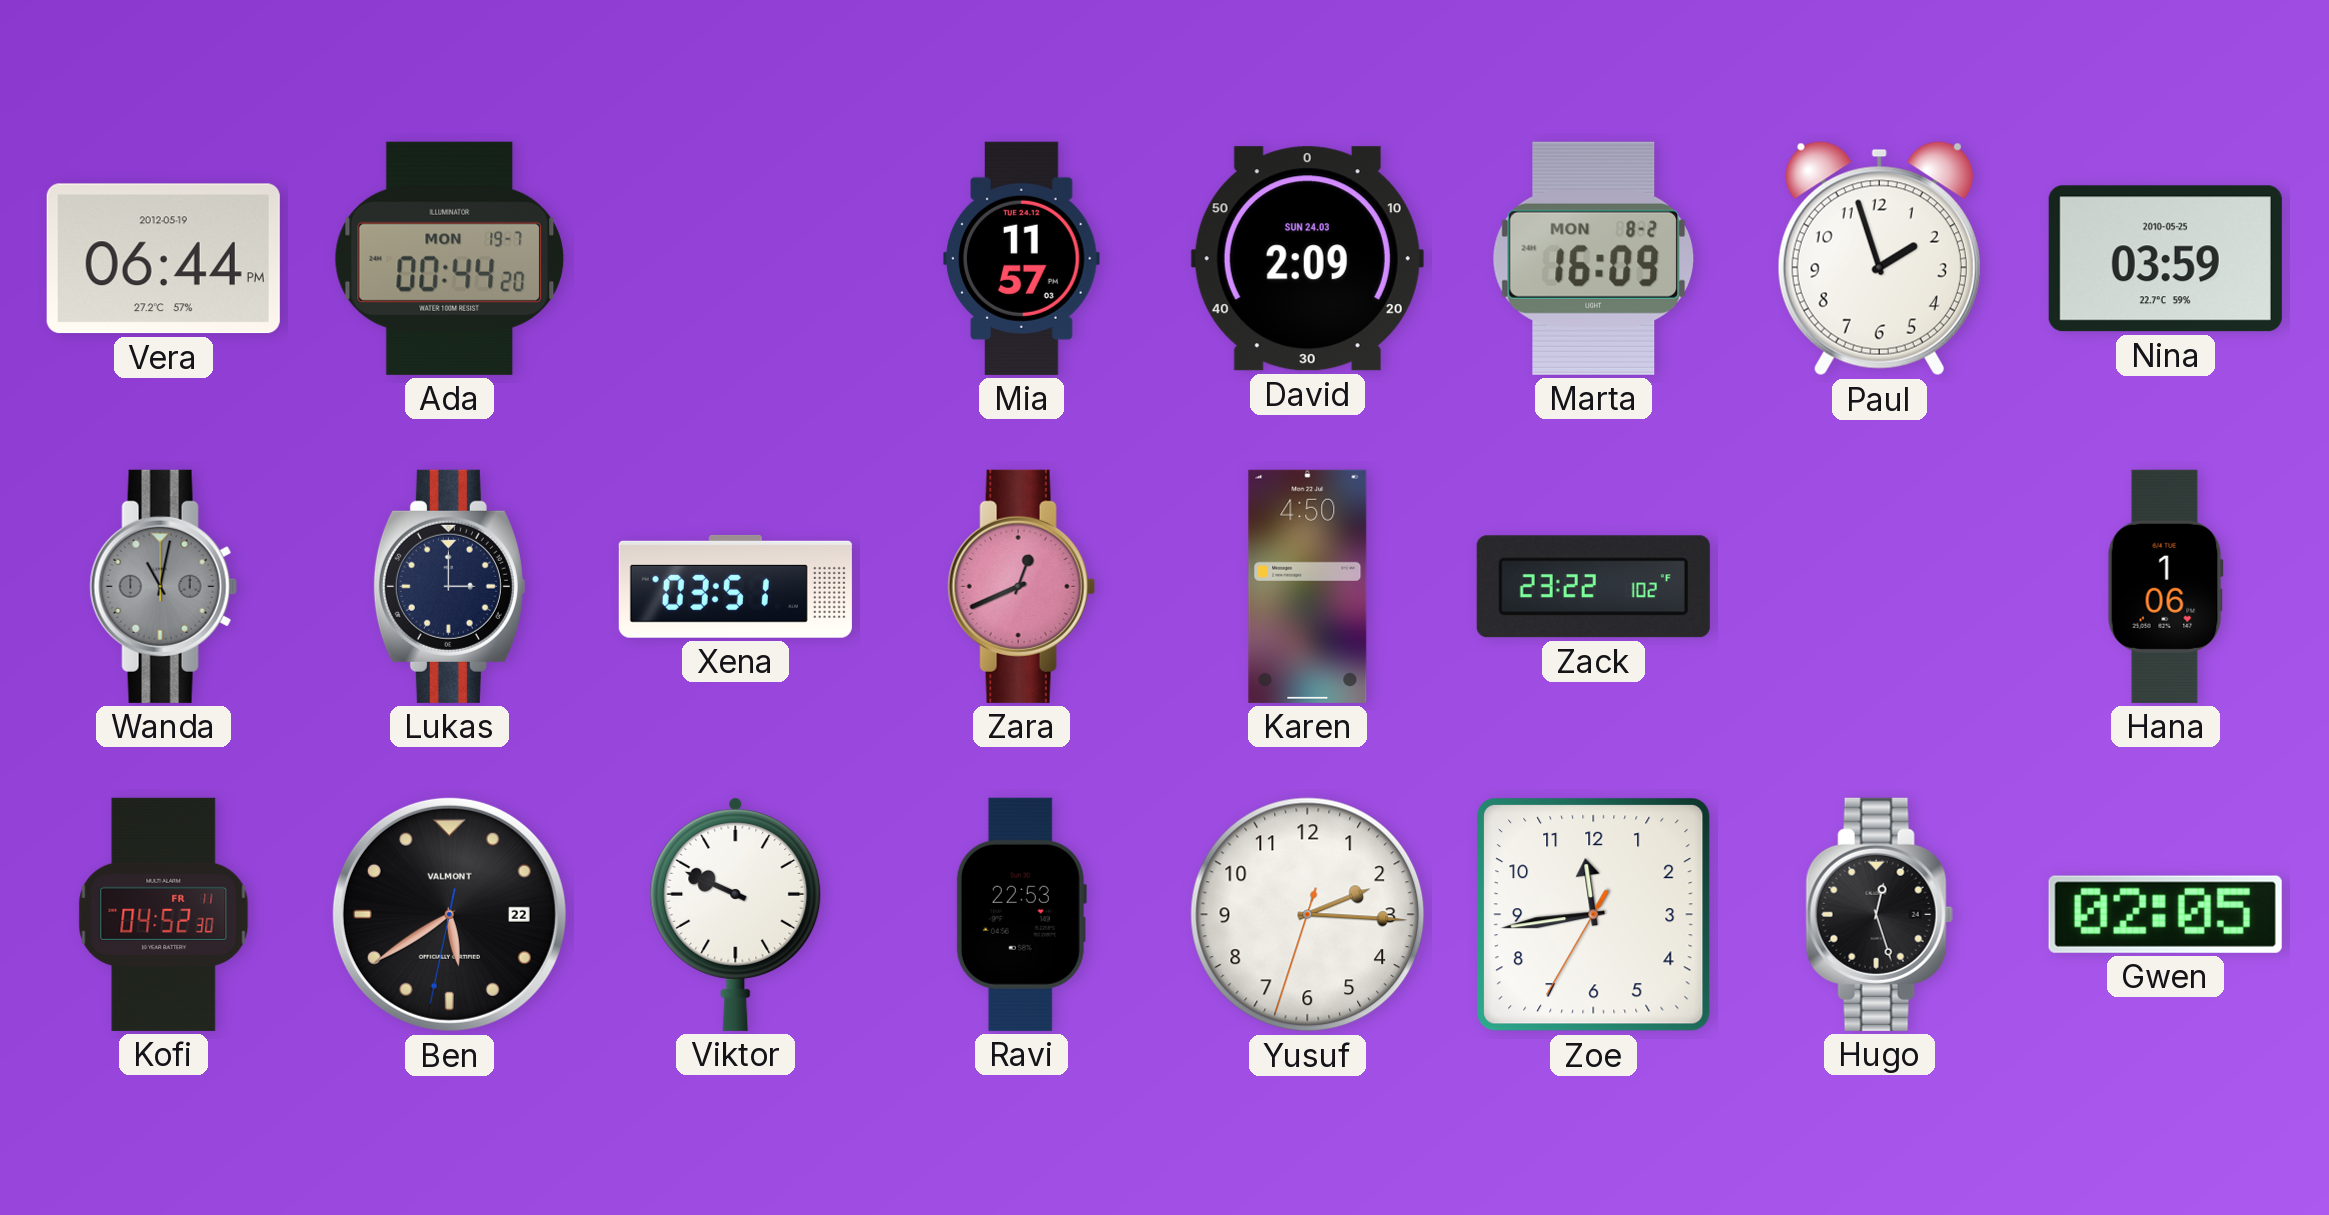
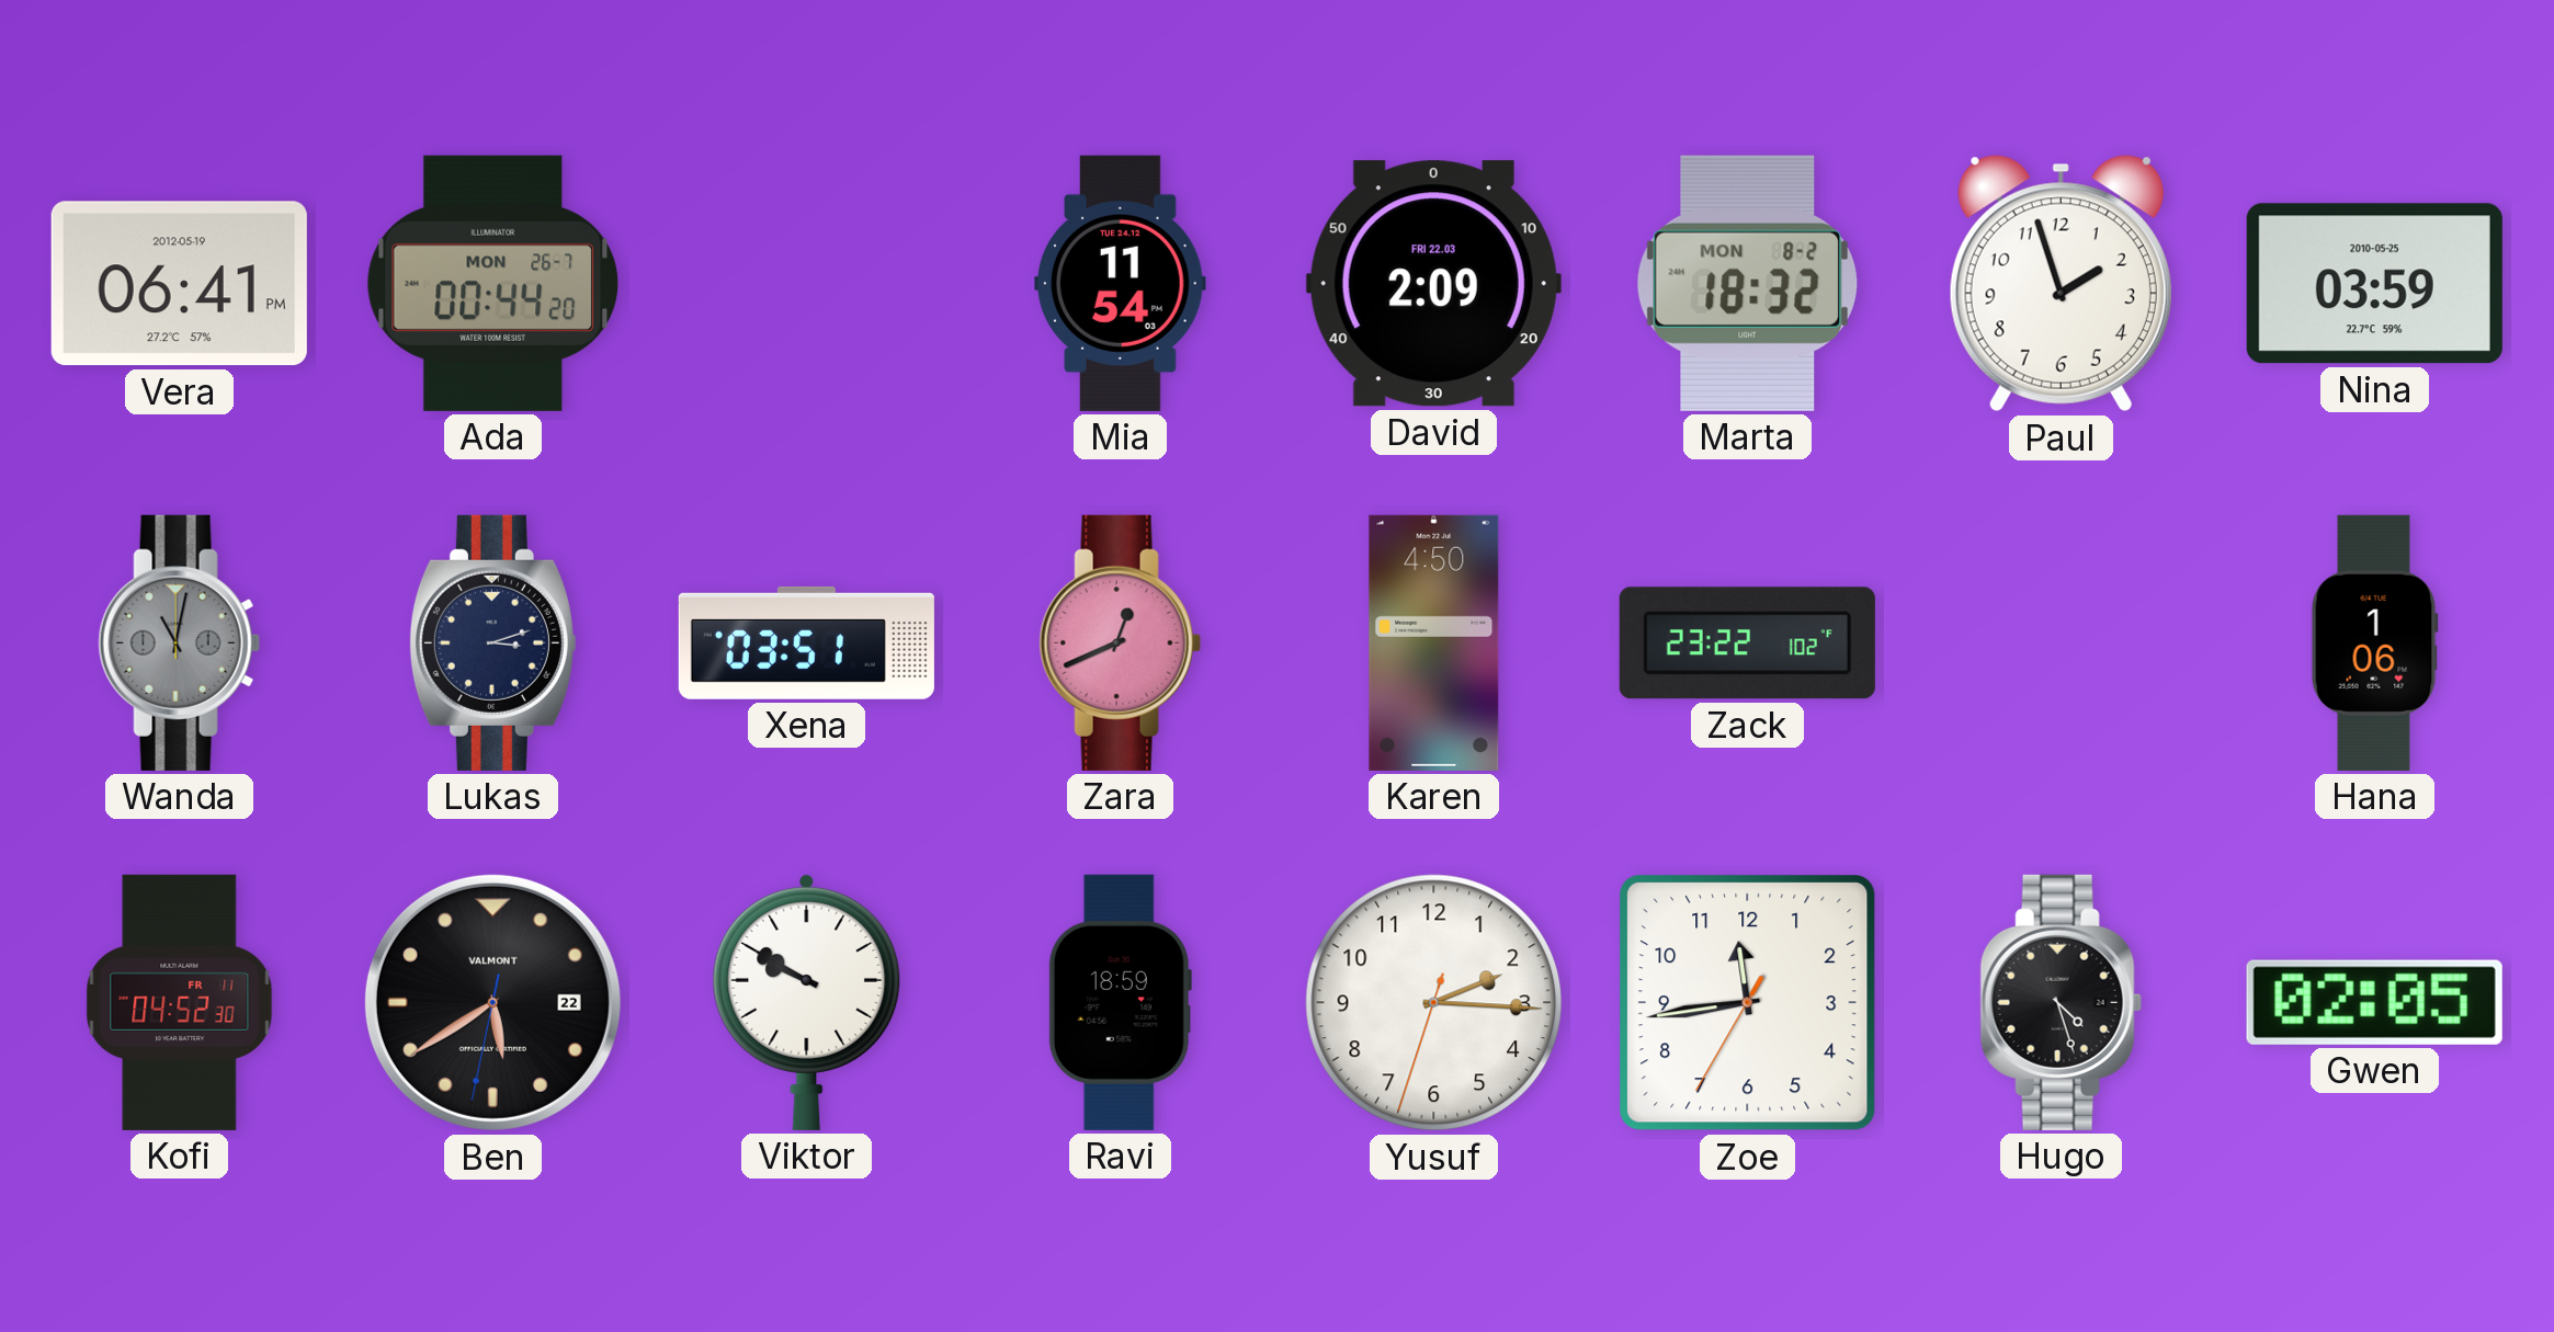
Vera: 06:44 -> 06:41 (179, 284)
Ada date: MON 19-7 -> MON 26-7 (493, 283)
Mia: 11:57 -> 11:54 (1121, 283)
David date: SUN 24.03 -> FRI 22.03 (1433, 284)
Marta: 16:09 -> 18:32 (1747, 283)
Lukas: 3:00 -> 3:12 (492, 642)
Viktor: 9:49 -> 9:50 (807, 1002)
Ravi: 22:53 -> 18:59 (1120, 1002)
Hugo: 12:27 -> 4:27 (2061, 1002)
